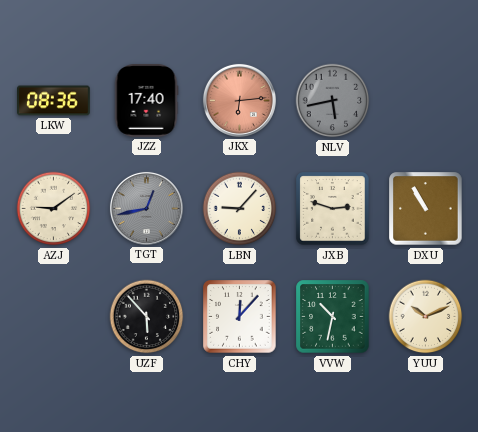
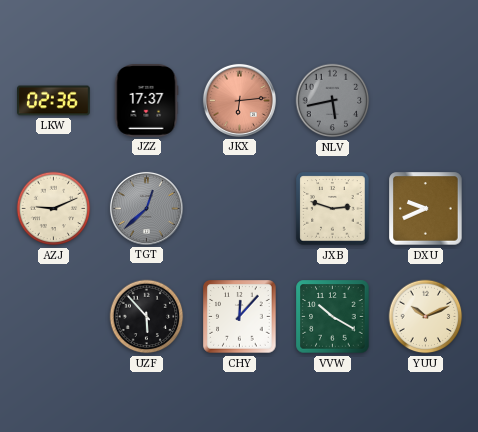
LKW: 08:36 -> 02:36 (54, 101)
JZZ: 17:40 -> 17:37 (146, 101)
AZJ: 9:09 -> 9:11 (54, 209)
TGT: 12:43 -> 12:38 (146, 208)
LBN: 9:07 -> none (240, 209)
DXU: 10:55 -> 9:41 (426, 209)
VVW: 10:32 -> 10:20 (333, 317)
